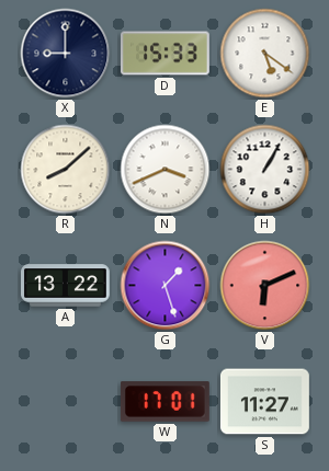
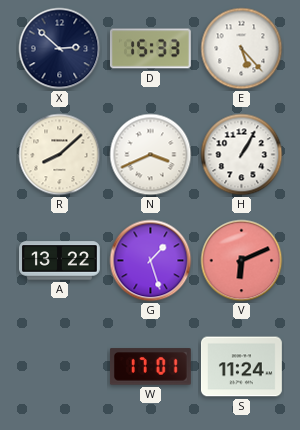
X: 9:00 -> 2:52 (60, 49)
E: 5:21 -> 5:23 (242, 49)
S: 11:27 -> 11:24 (242, 367)
